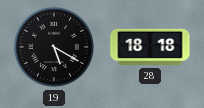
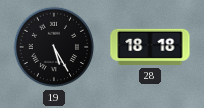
19: 5:20 -> 5:25 (54, 47)
